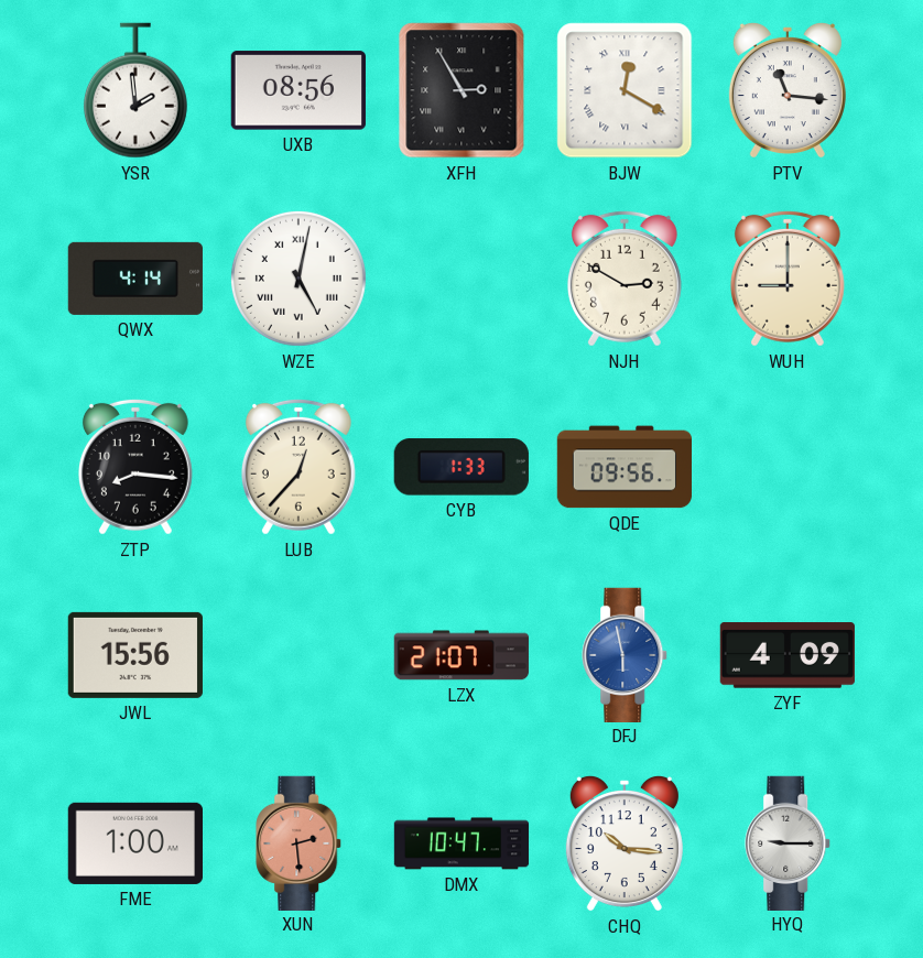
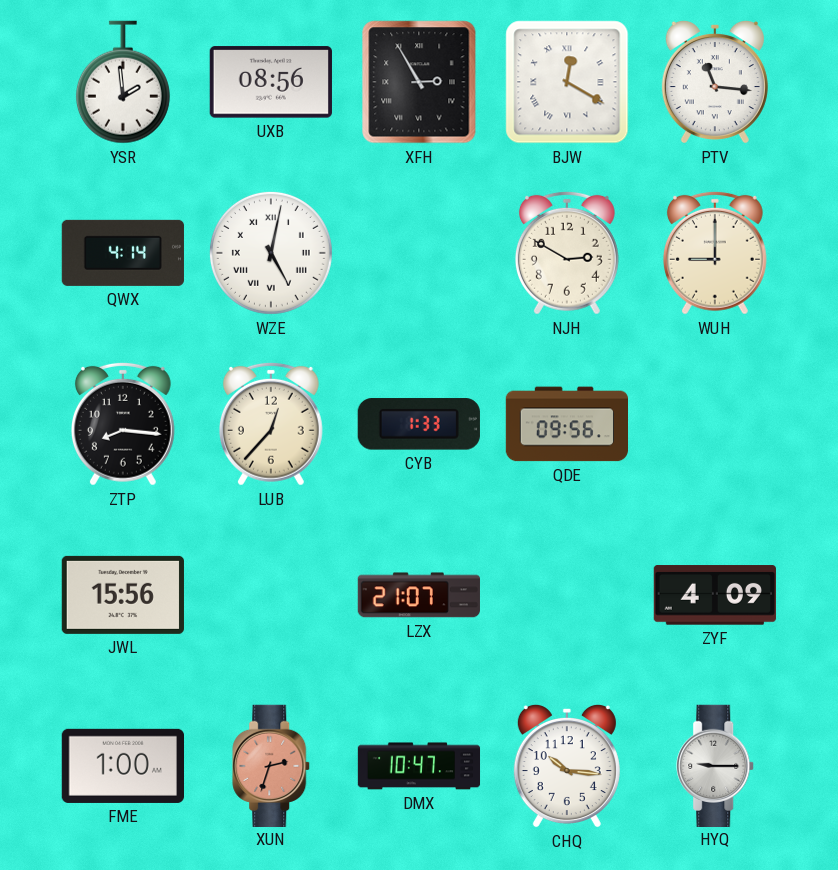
DFJ: 5:58 -> none (626, 654)
XUN: 2:29 -> 2:33 (272, 765)
